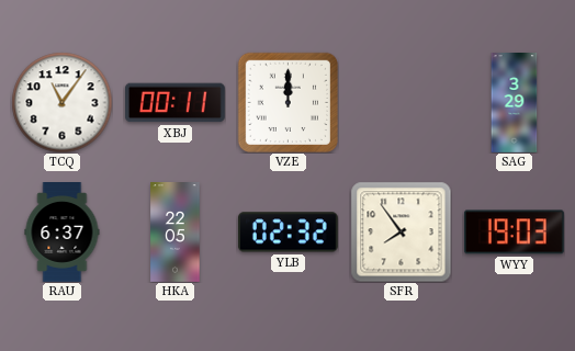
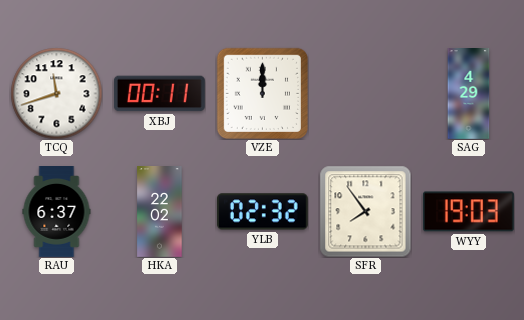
TCQ: 11:06 -> 11:42 (56, 93)
SAG: 3:29 -> 4:29 (469, 94)
HKA: 22:05 -> 22:02 (160, 212)
